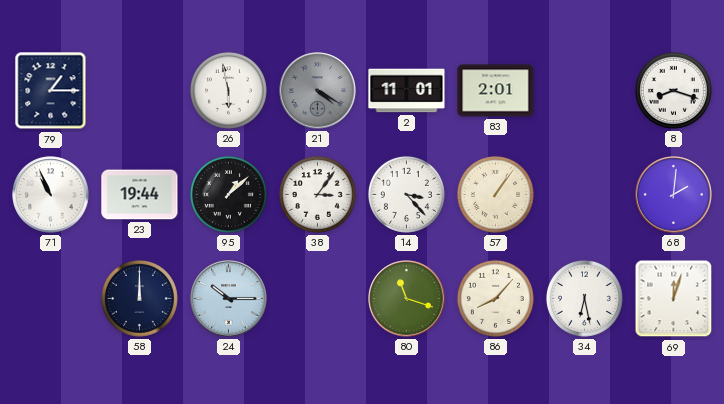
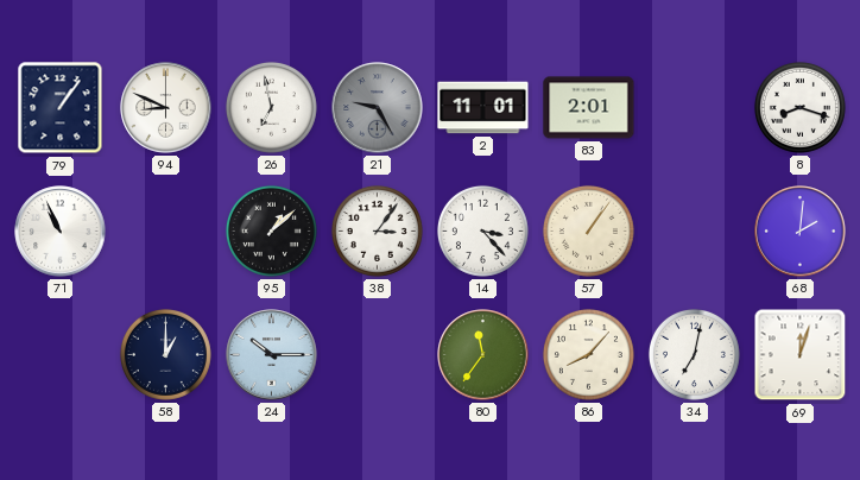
79: 1:15 -> 1:06 (61, 108)
94: none -> 8:49 (166, 108)
26: 5:58 -> 6:58 (271, 107)
21: 4:20 -> 9:25 (378, 108)
23: 19:44 -> none (140, 195)
58: 12:00 -> 1:00 (165, 354)
80: 11:18 -> 11:36 (483, 355)
34: 6:28 -> 7:02 (694, 354)
